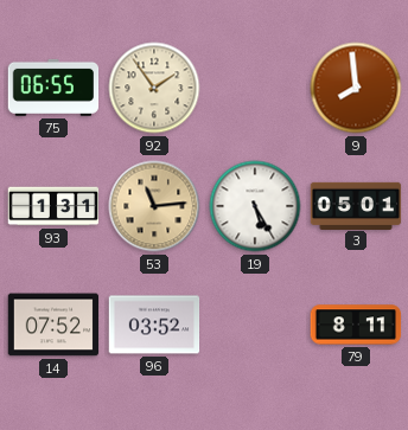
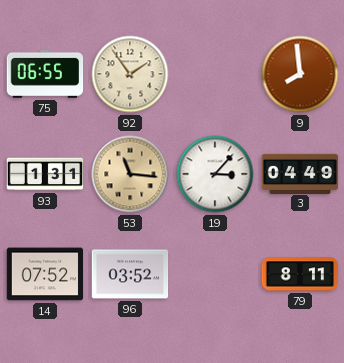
53: 11:14 -> 11:16 (130, 174)
19: 5:25 -> 3:07 (215, 174)
3: 05:01 -> 04:49 (300, 173)
